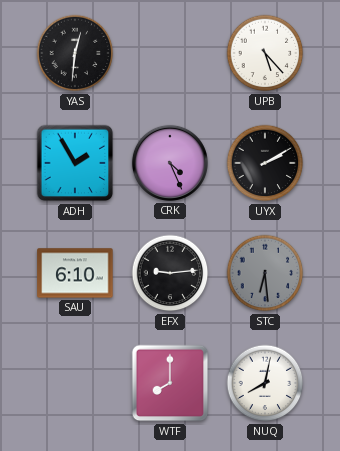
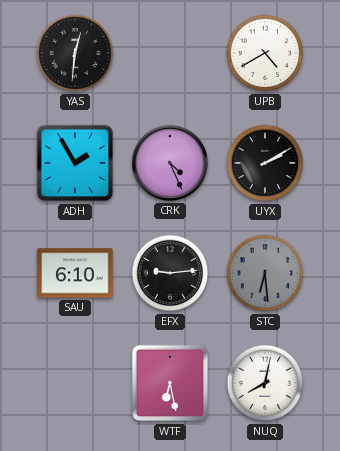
UPB: 5:23 -> 4:40 (265, 53)
WTF: 8:00 -> 6:28 (170, 383)
